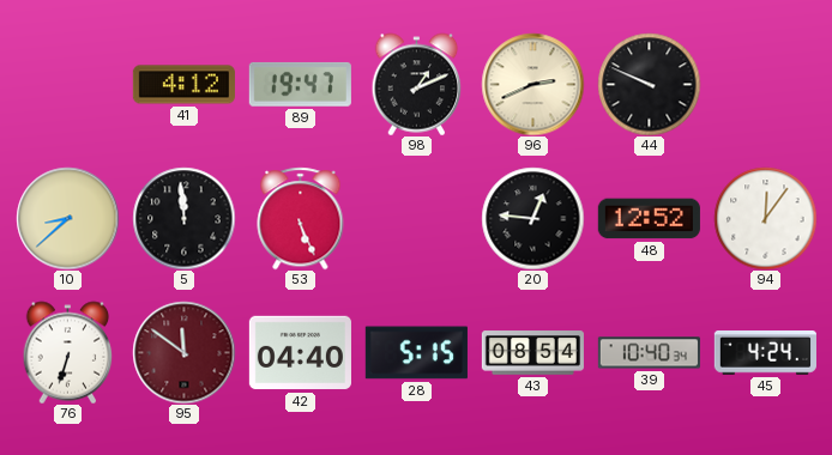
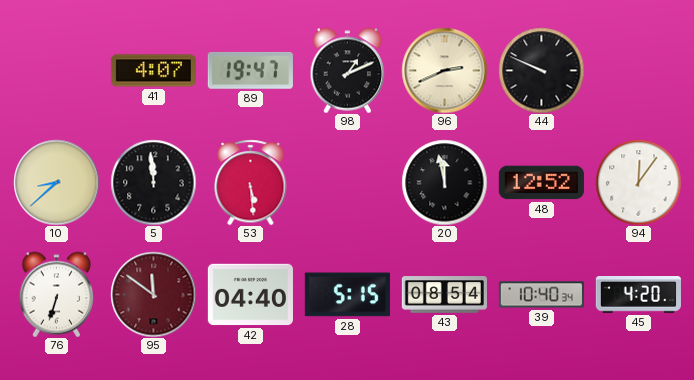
41: 4:12 -> 4:07 (153, 71)
53: 5:26 -> 5:29 (251, 182)
20: 12:46 -> 11:58 (444, 182)
45: 4:24 -> 4:20 (638, 295)
